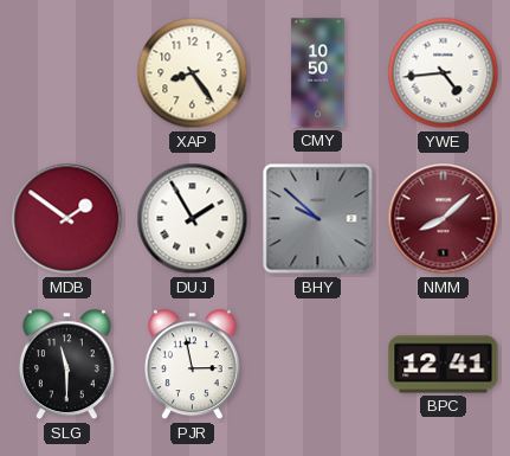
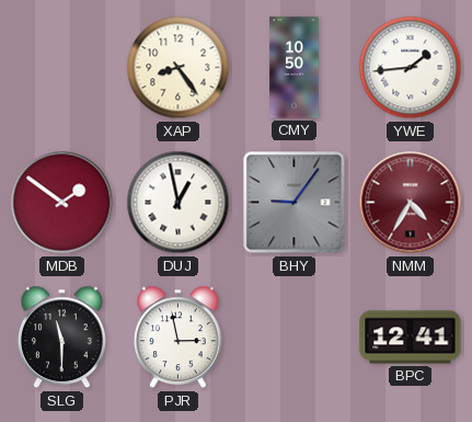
YWE: 4:44 -> 1:44 (411, 68)
DUJ: 1:55 -> 12:58 (179, 203)
BHY: 9:52 -> 9:06 (295, 203)
NMM: 8:08 -> 4:35 (411, 203)
